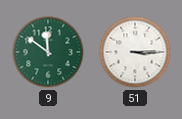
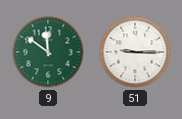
51: 3:15 -> 9:15 (135, 52)
